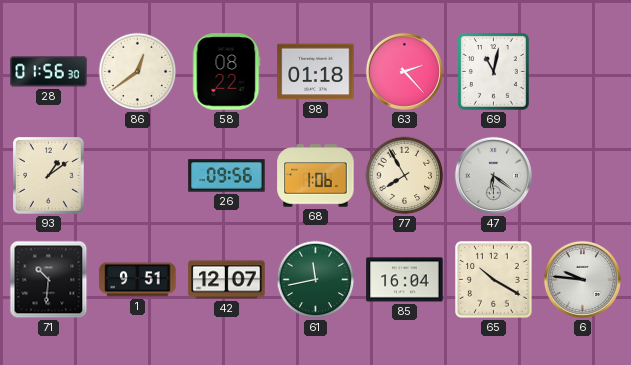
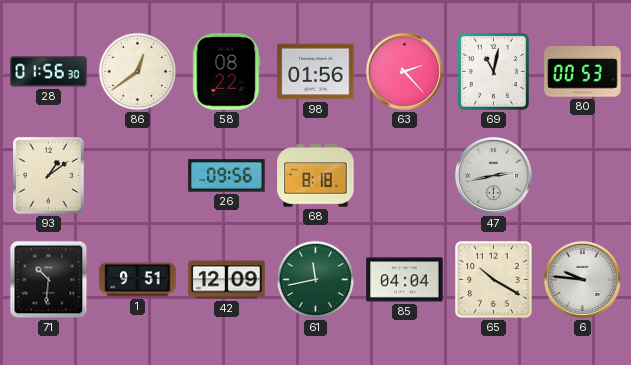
98: 01:18 -> 01:56 (316, 72)
80: none -> 00:53 (583, 72)
68: 1:06 -> 8:18 (316, 176)
77: 7:55 -> none (405, 176)
47: 6:21 -> 2:43 (493, 175)
42: 12:07 -> 12:09 (227, 280)
85: 16:04 -> 04:04 (405, 280)
